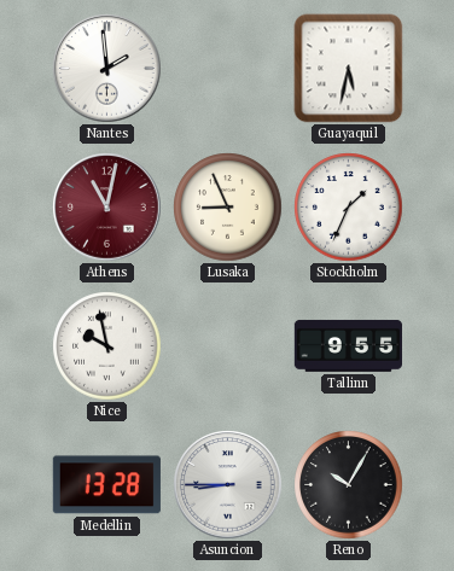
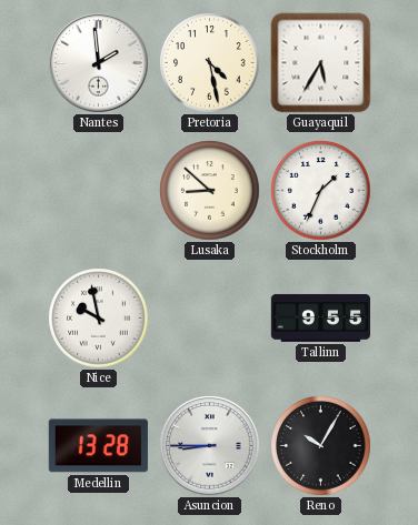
Pretoria: none -> 4:28 (210, 63)
Guayaquil: 5:32 -> 5:35 (321, 63)
Athens: 11:02 -> none (107, 208)
Lusaka: 8:56 -> 8:52 (210, 191)
